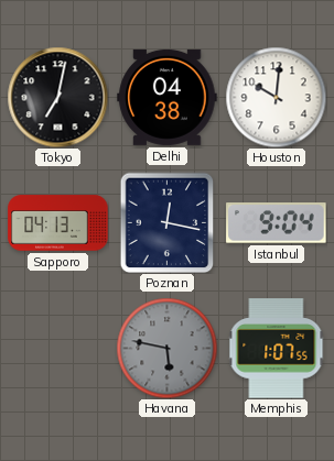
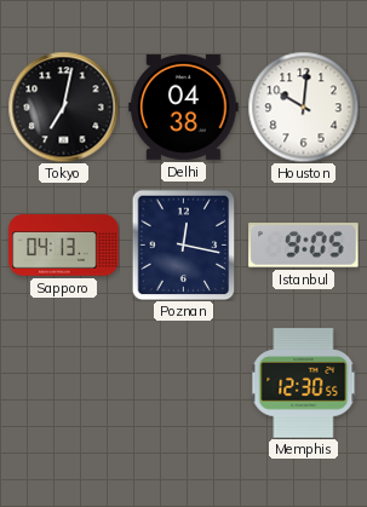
Istanbul: 9:04 -> 9:05 (304, 246)
Havana: 5:47 -> none (166, 348)
Memphis: 1:07 -> 12:30 (304, 384)
